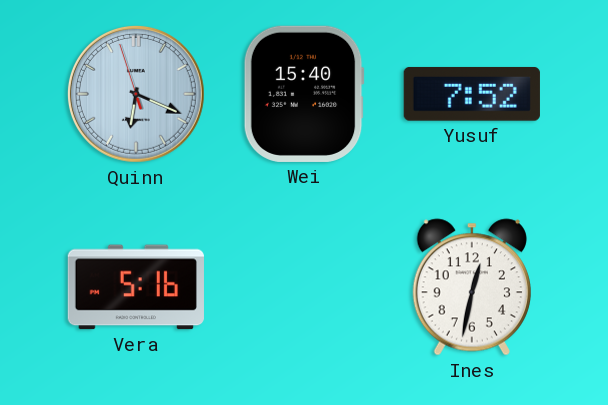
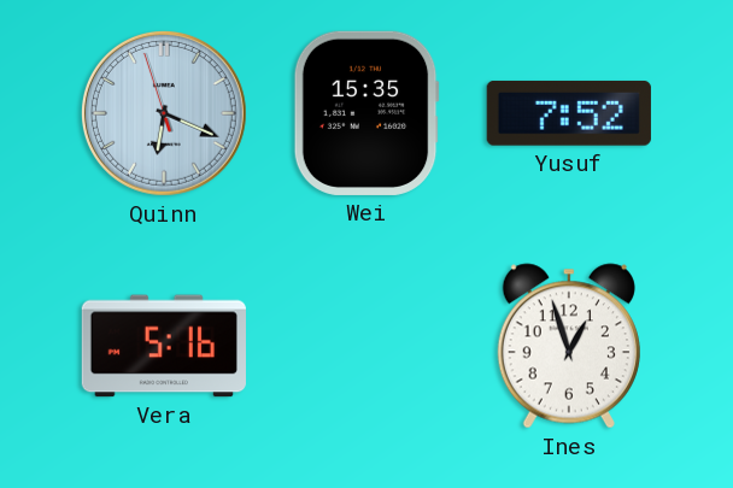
Wei: 15:40 -> 15:35 (366, 113)
Ines: 12:32 -> 12:57 (569, 346)
